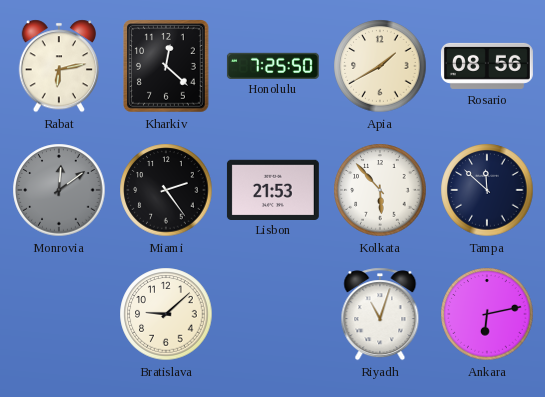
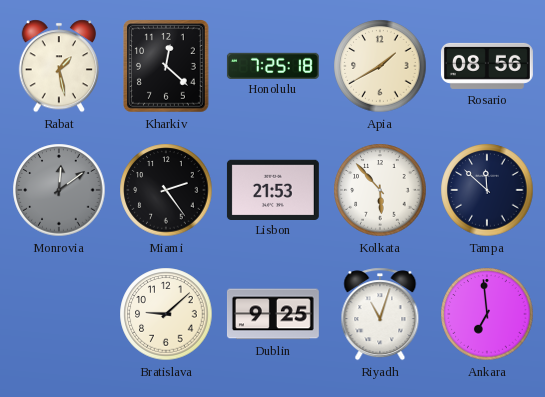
Rabat: 6:13 -> 1:28 (58, 66)
Honolulu: 7:25:50 -> 7:25:18 (273, 65)
Dublin: none -> 9:25 (273, 314)
Ankara: 6:13 -> 6:59 (487, 314)
